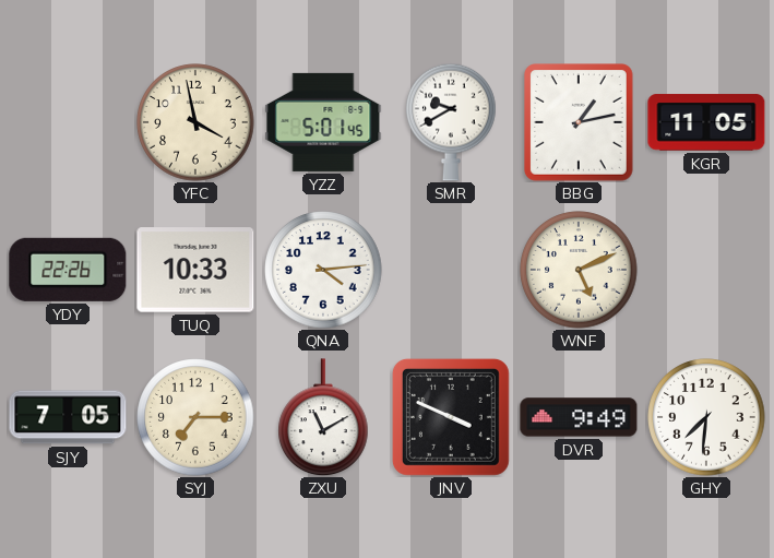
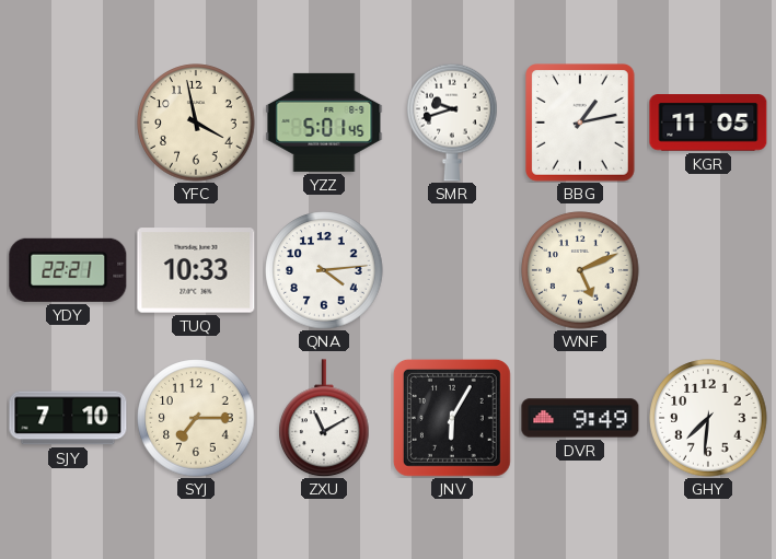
SMR: 9:40 -> 9:42 (452, 123)
YDY: 22:26 -> 22:21 (68, 270)
SJY: 7:05 -> 7:10 (68, 418)
JNV: 3:49 -> 6:05 (452, 418)
